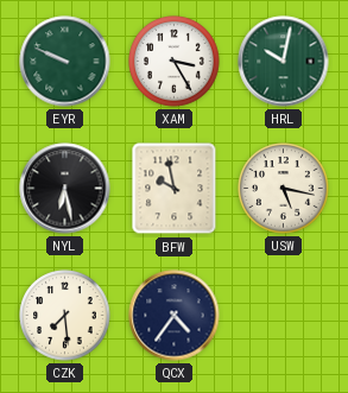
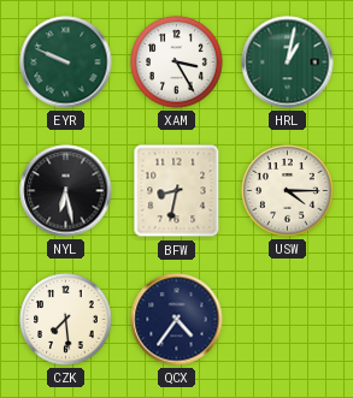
HRL: 10:02 -> 1:02 (288, 63)
BFW: 9:58 -> 8:32 (177, 191)
USW: 5:17 -> 4:15 (288, 191)
